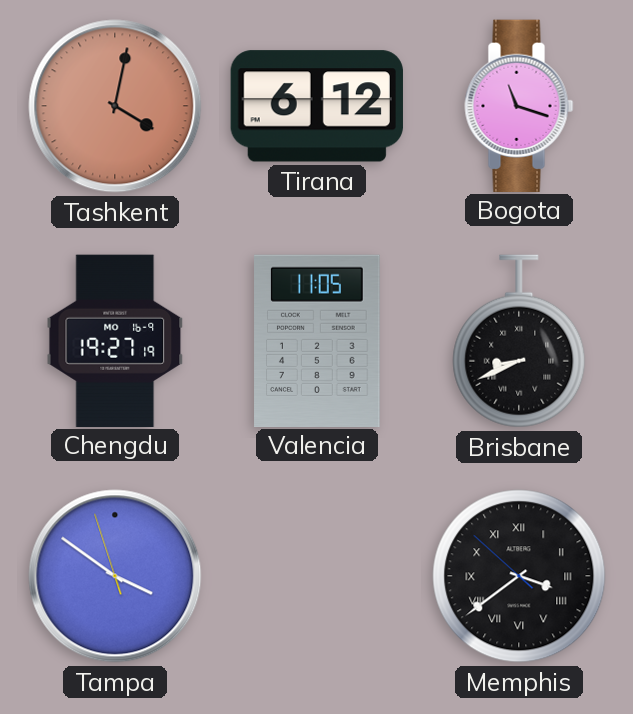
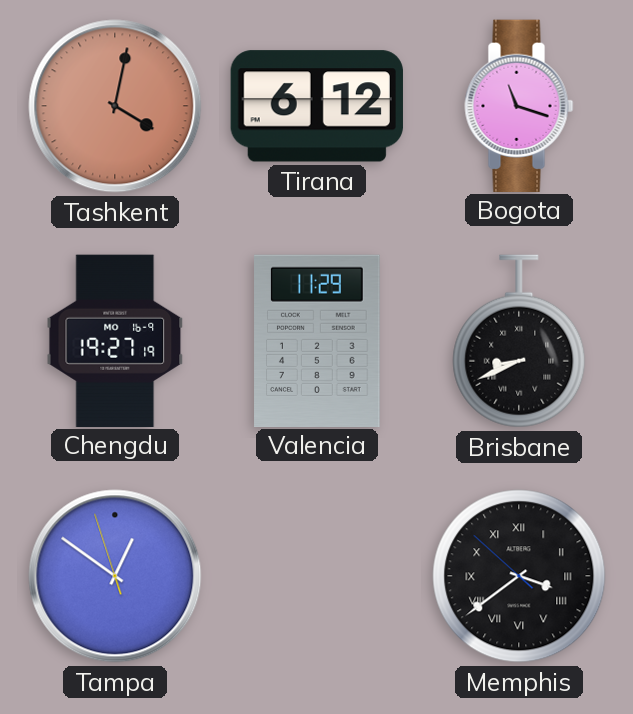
Valencia: 11:05 -> 11:29 (317, 340)
Tampa: 3:50 -> 12:50 (115, 576)
